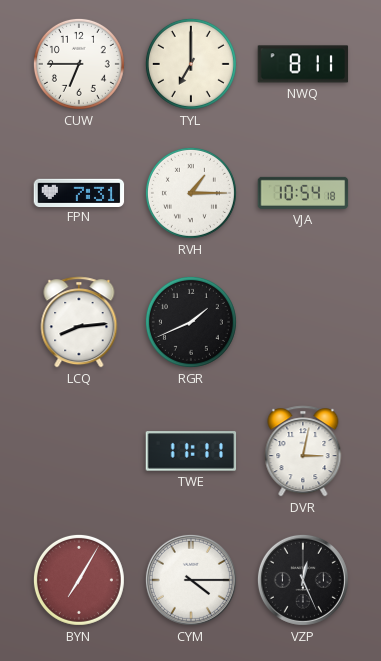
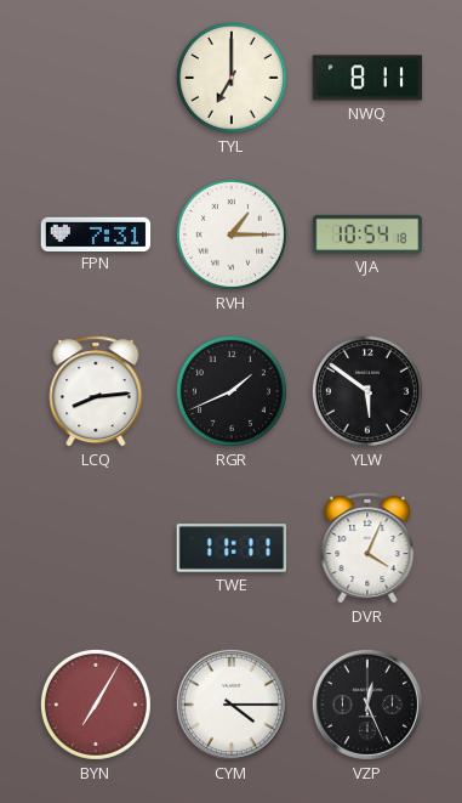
CUW: 6:45 -> none (79, 64)
YLW: none -> 5:51 (367, 391)
DVR: 3:02 -> 4:04 (367, 548)
